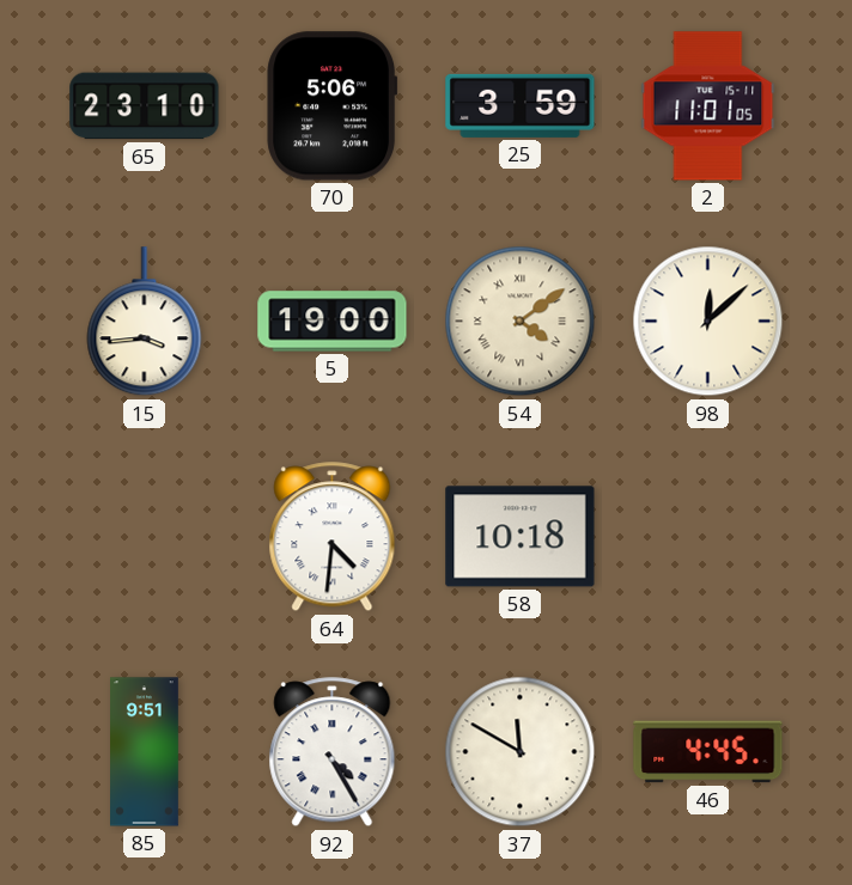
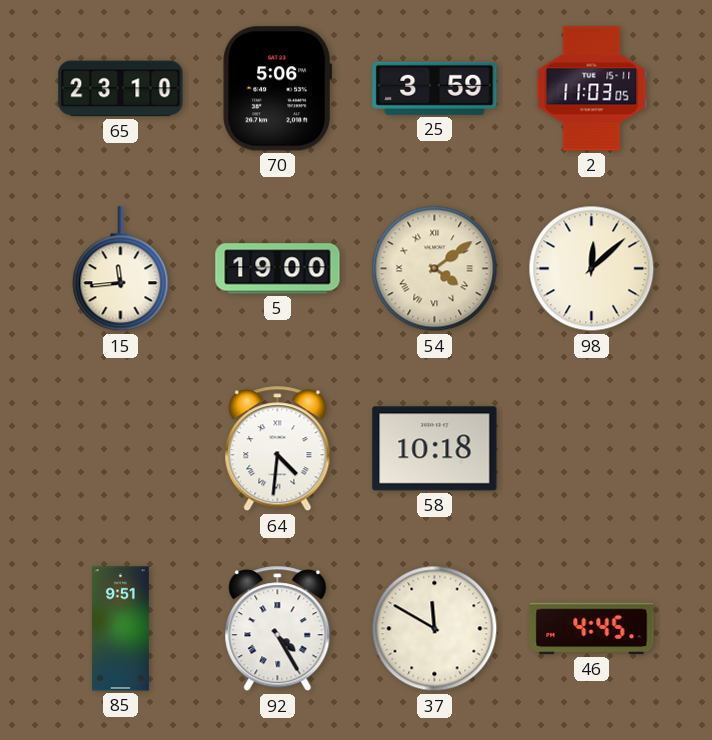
2: 11:01 -> 11:03 (592, 89)
15: 3:44 -> 11:44 (121, 269)
